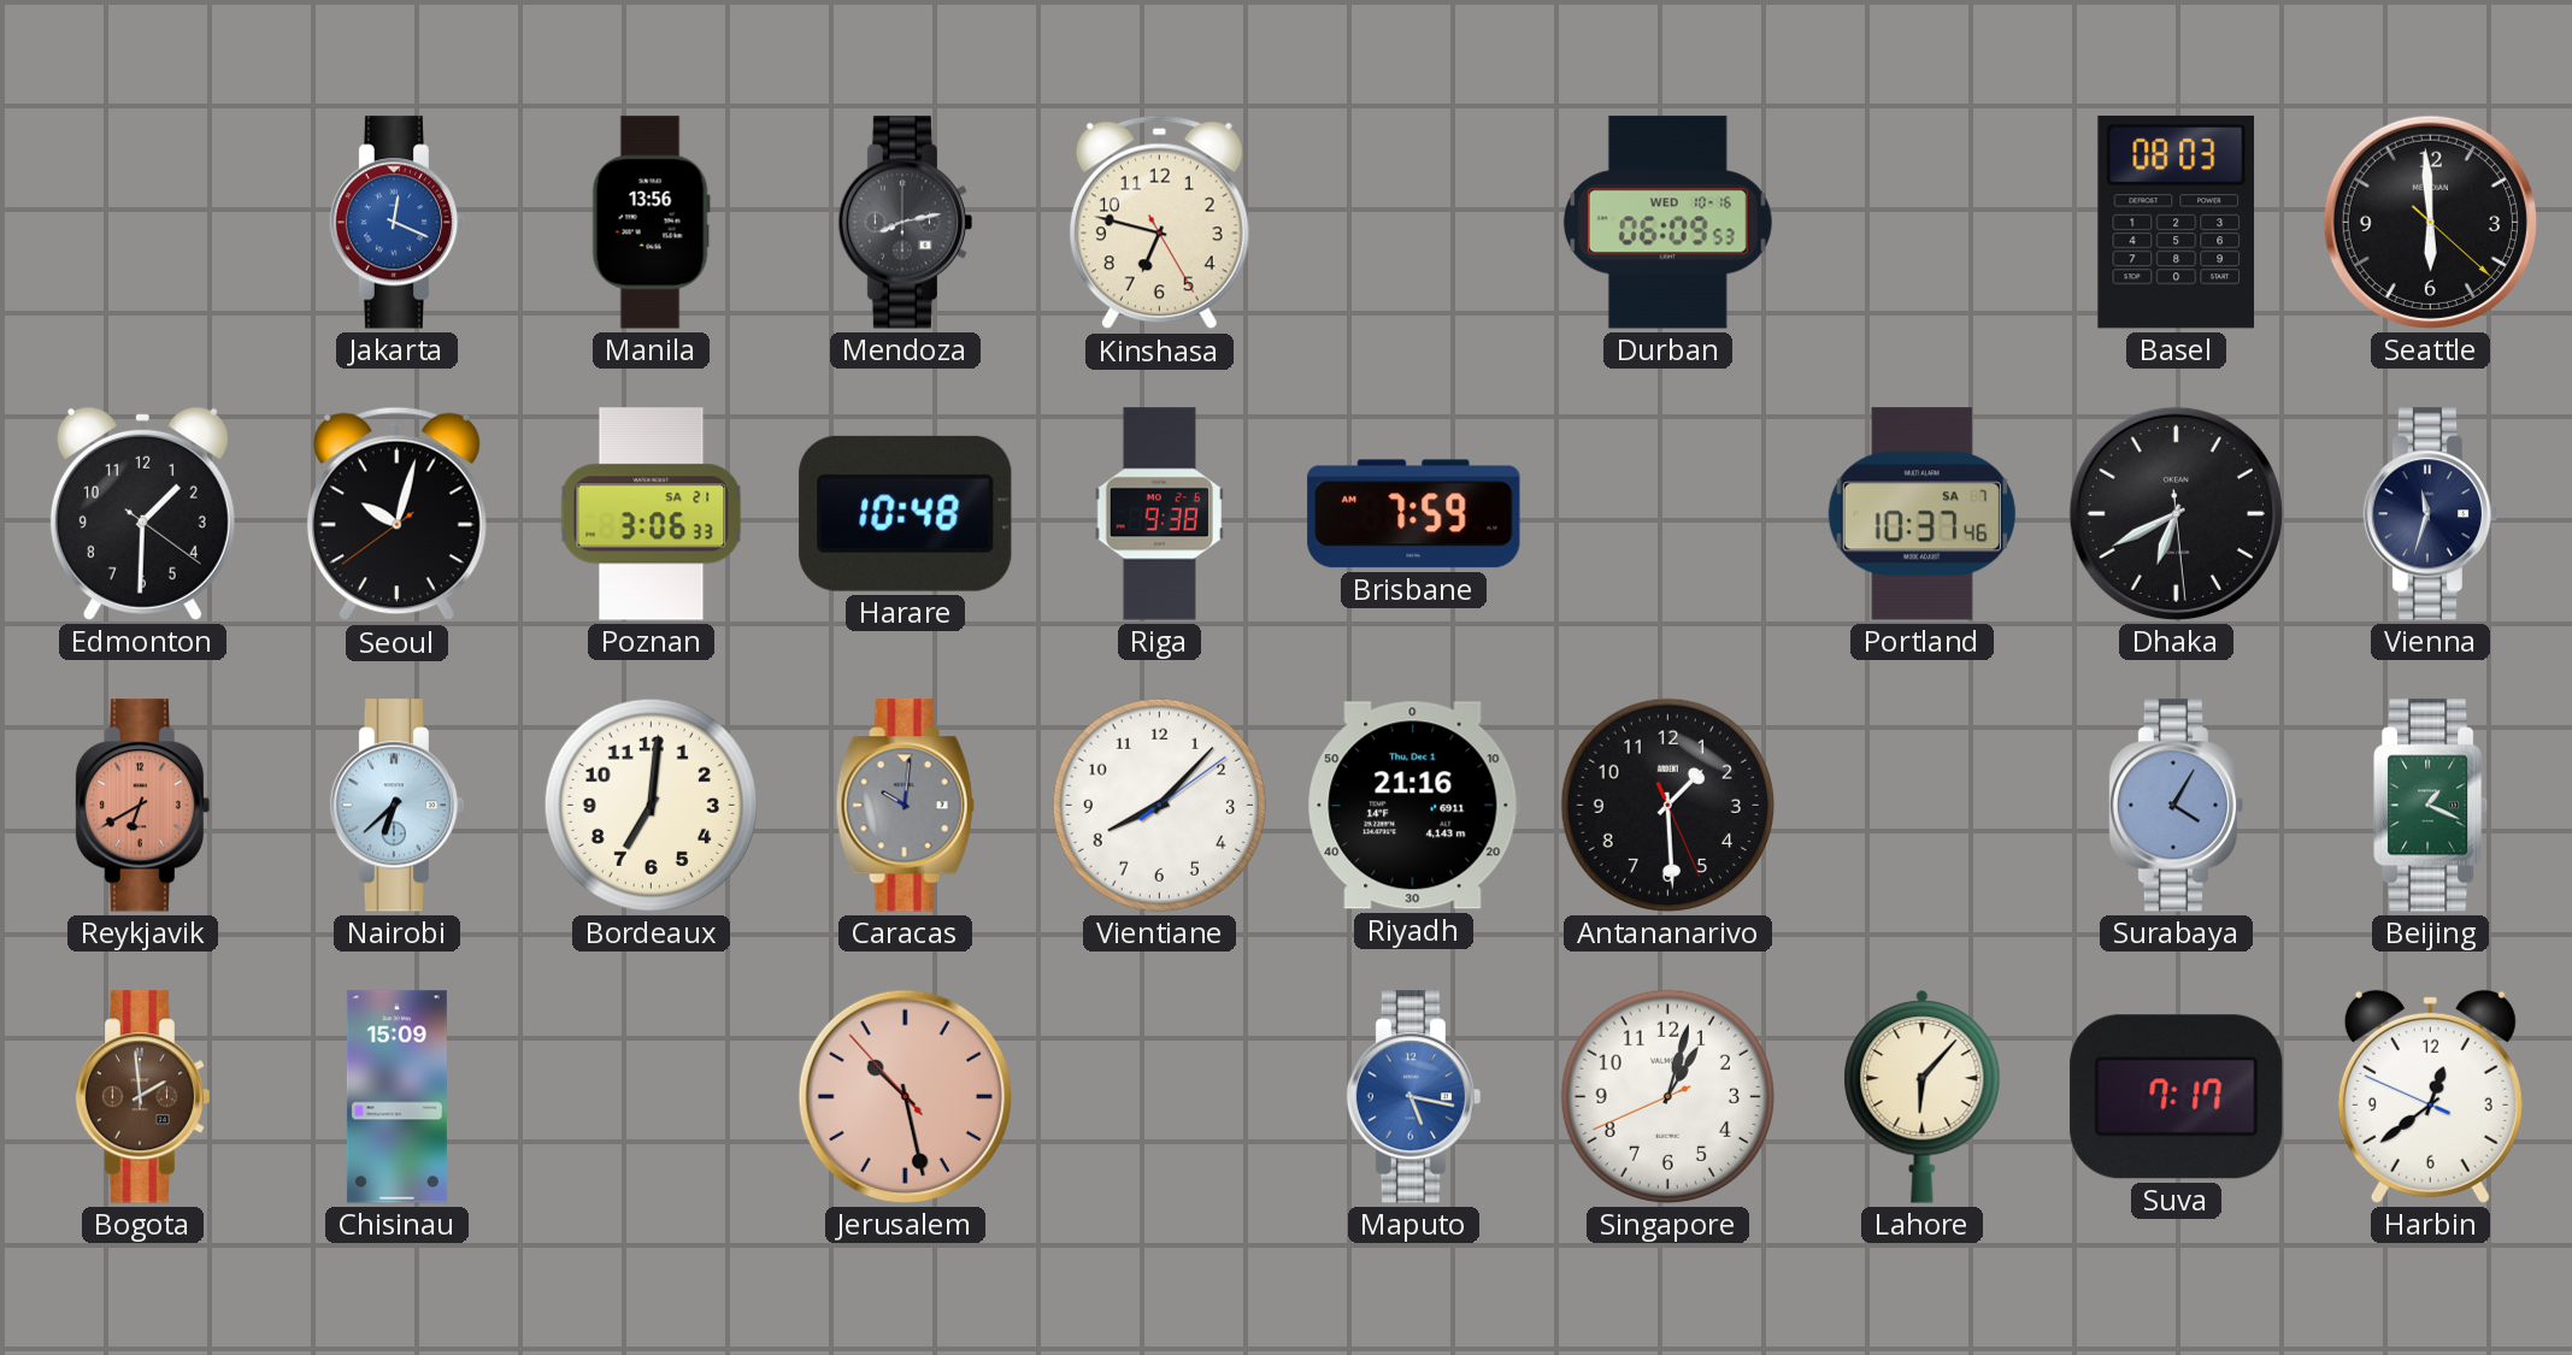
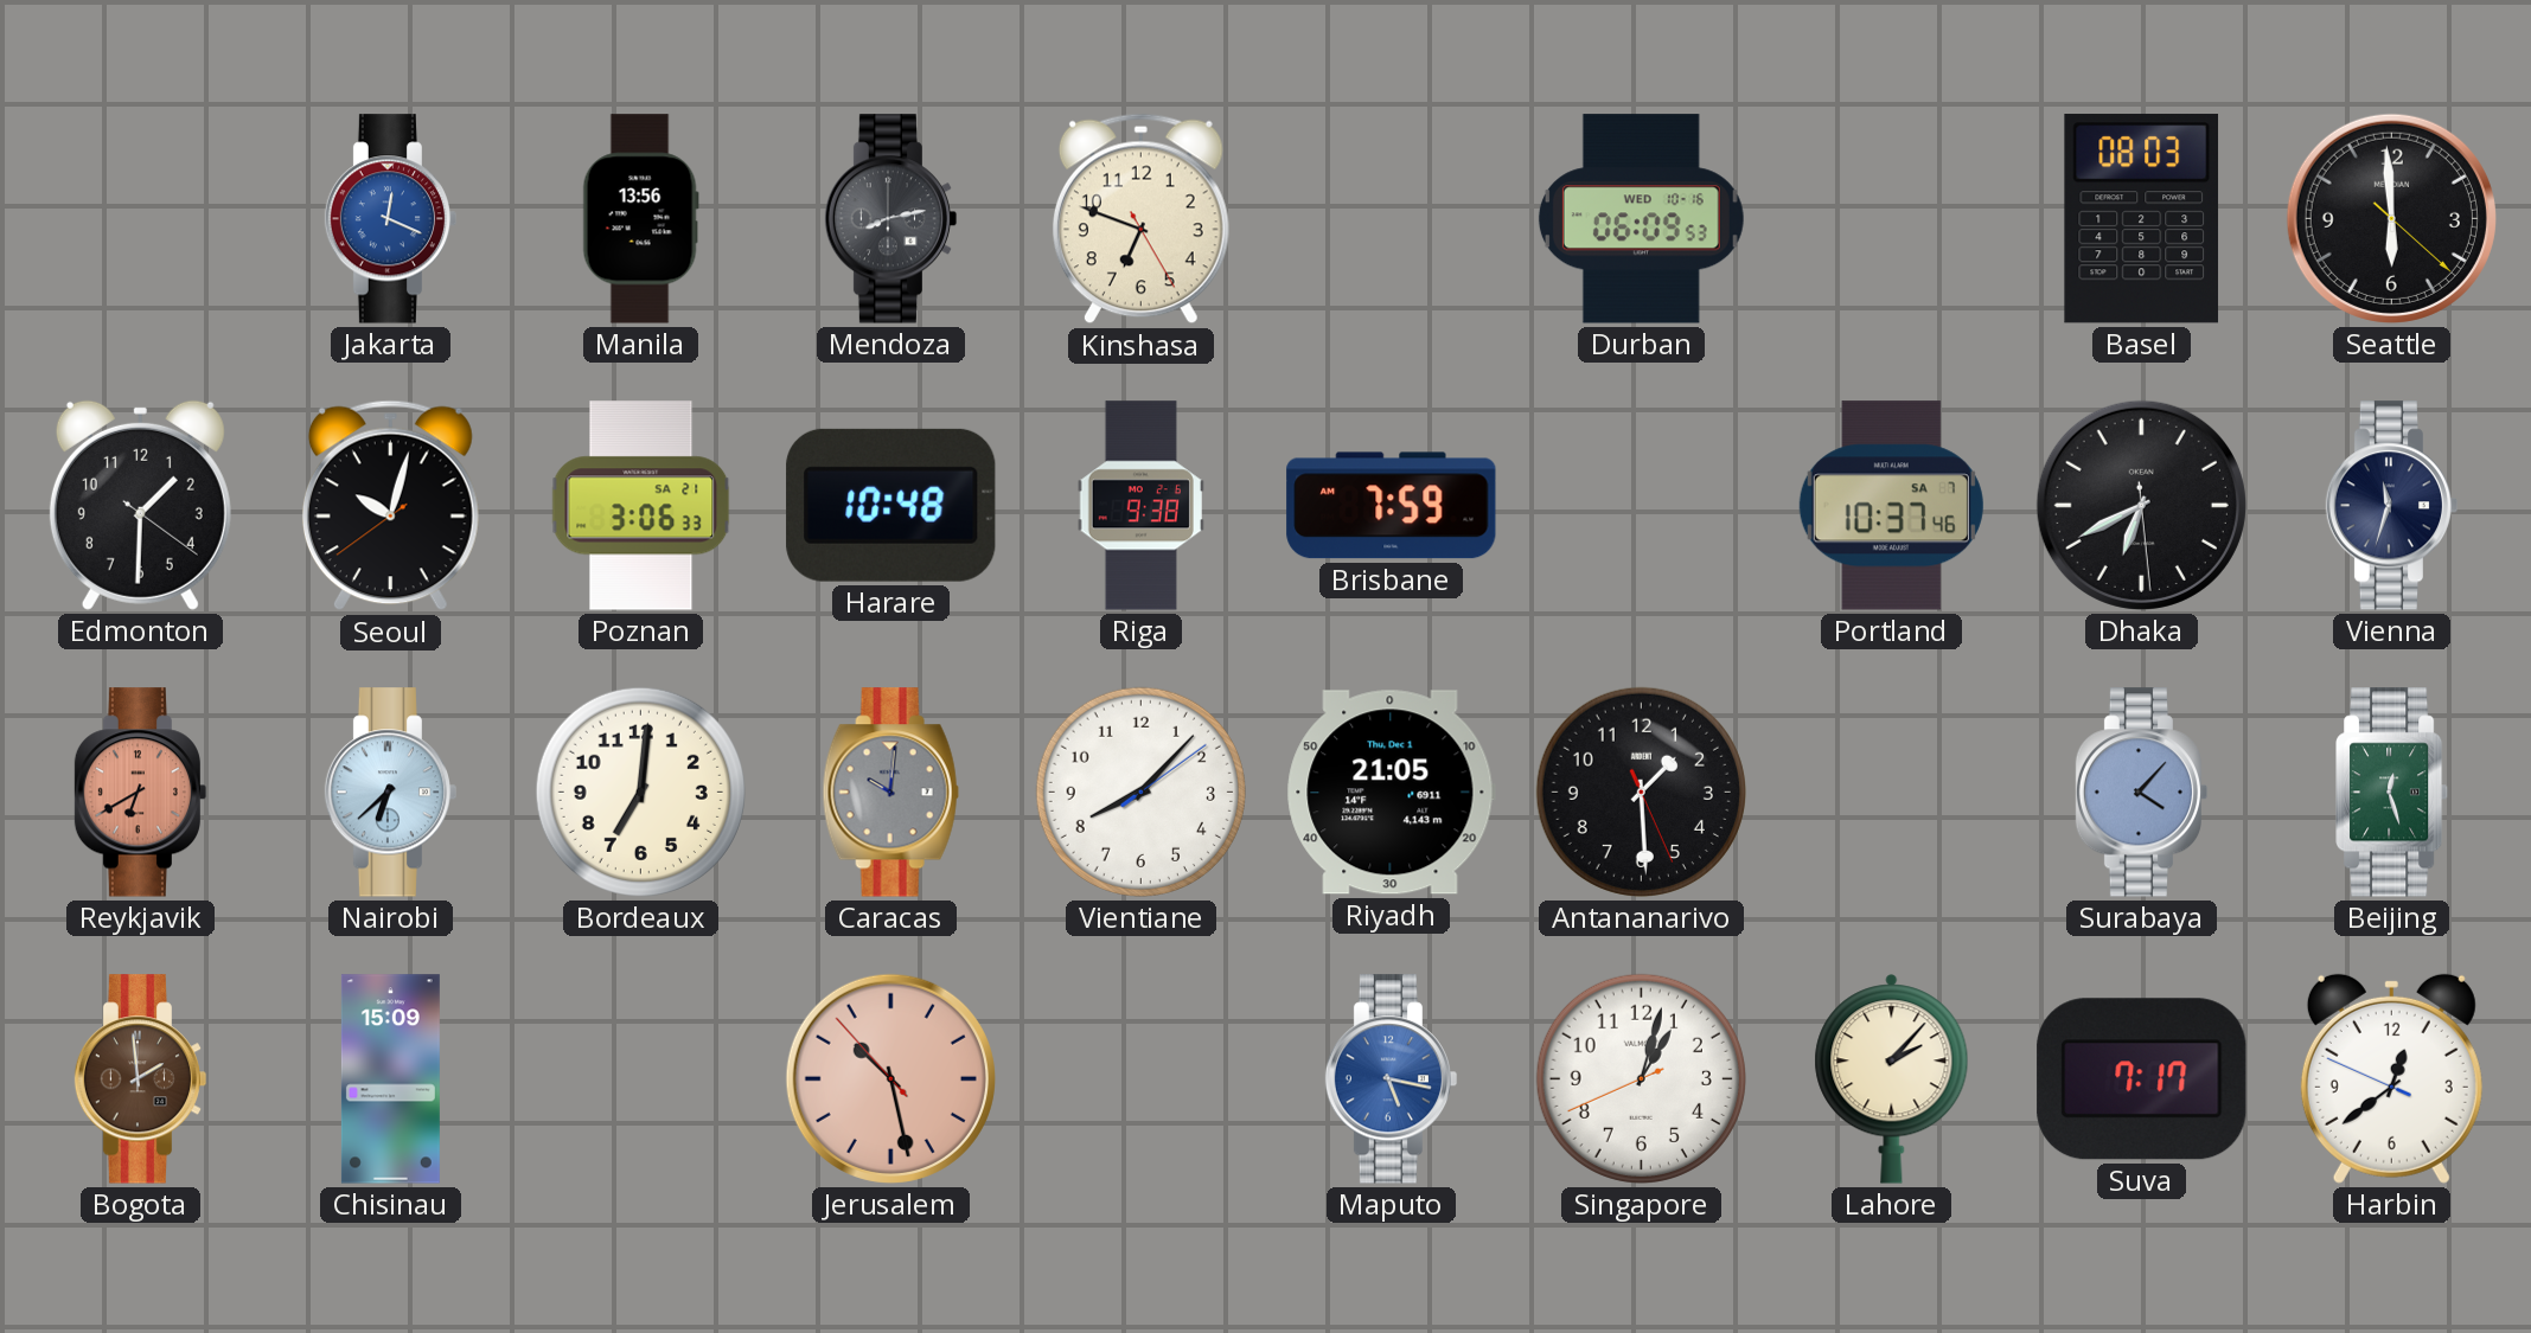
Kinshasa: 6:47 -> 6:48 (1140, 219)
Riyadh: 21:16 -> 21:05 (1391, 793)
Surabaya: 4:05 -> 4:07 (2142, 793)
Beijing: 1:19 -> 12:27 (2393, 793)
Lahore: 6:07 -> 2:07 (1892, 1079)
